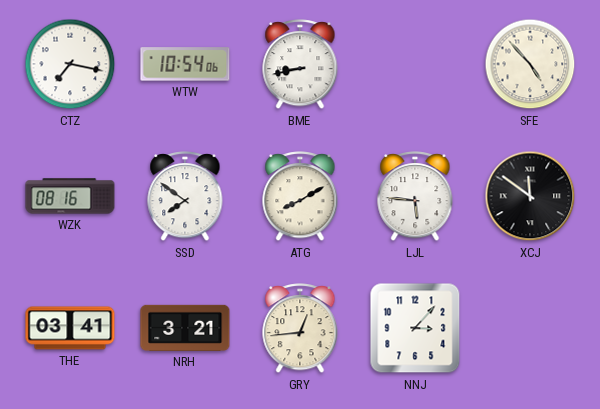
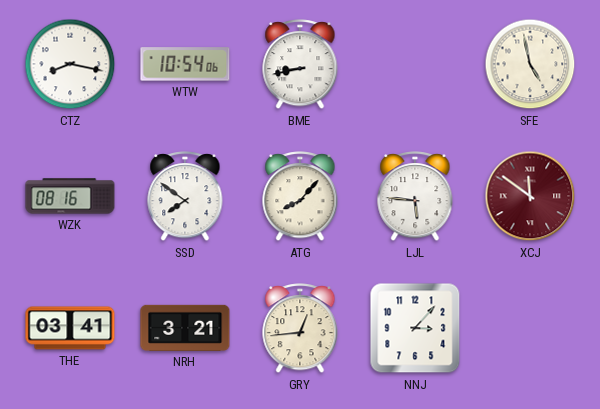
CTZ: 7:17 -> 8:17 (70, 64)
SFE: 4:53 -> 4:58 (530, 64)
ATG: 8:10 -> 8:07 (300, 197)
XCJ dial: black -> burgundy (530, 196)
